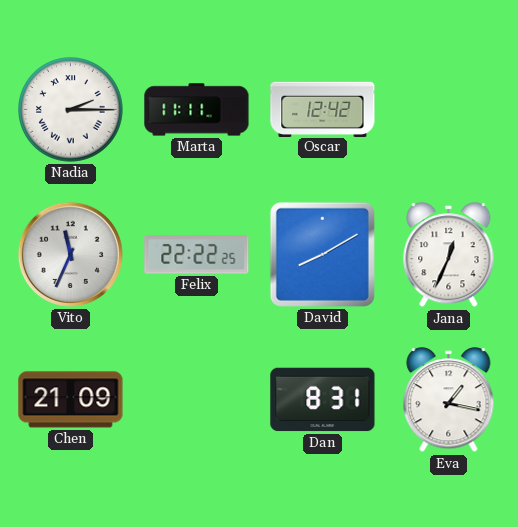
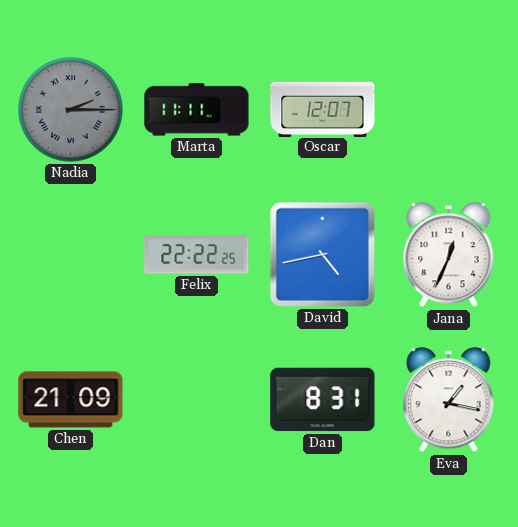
Nadia dial: white -> grey (71, 110)
Oscar: 12:42 -> 12:07 (323, 109)
Vito: 11:34 -> none (70, 254)
David: 8:10 -> 4:43 (322, 254)
